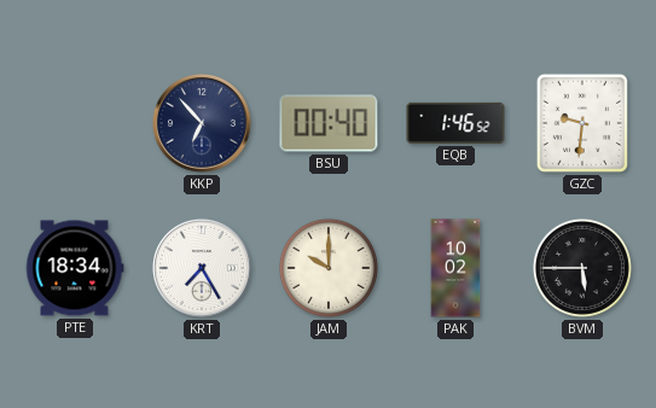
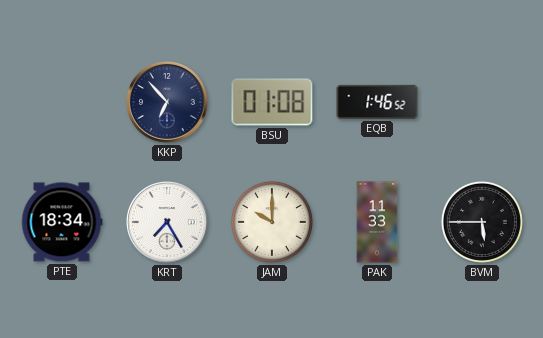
BSU: 00:40 -> 01:08 (272, 102)
GZC: 9:31 -> none (582, 123)
PAK: 10:02 -> 11:33 (377, 222)
